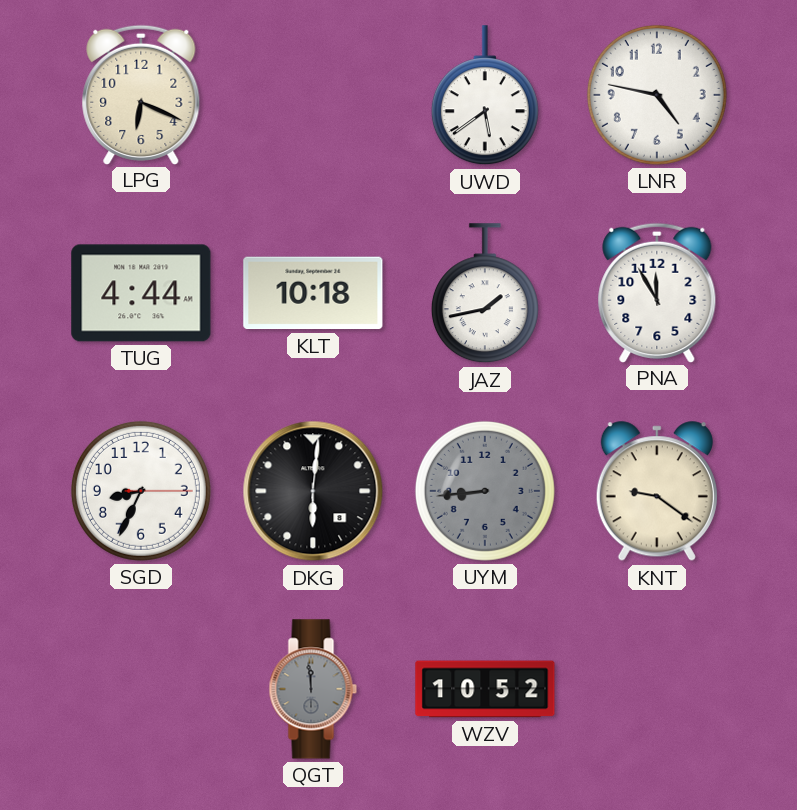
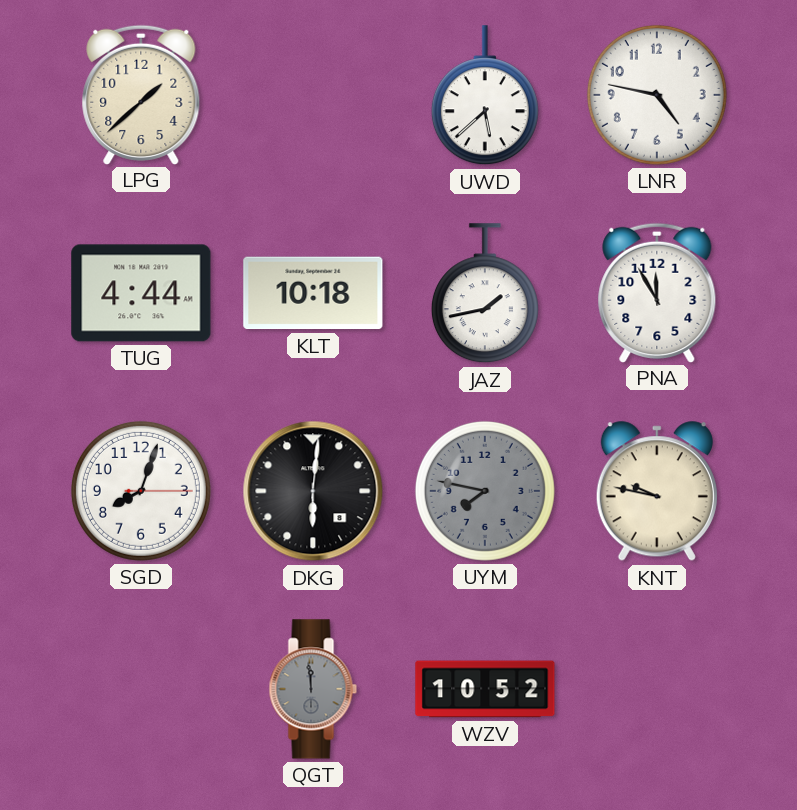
LPG: 6:19 -> 1:38 (141, 94)
UWD: 5:39 -> 5:38 (485, 96)
SGD: 8:34 -> 8:03 (141, 491)
UYM: 8:44 -> 7:47 (485, 491)
KNT: 9:21 -> 9:47 (657, 492)
